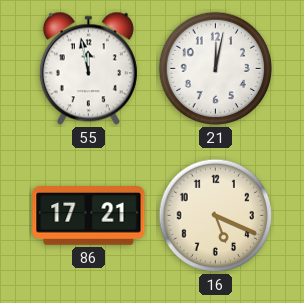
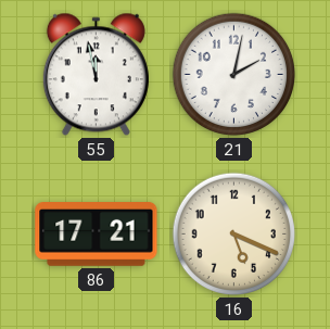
21: 12:02 -> 2:02 (234, 75)
